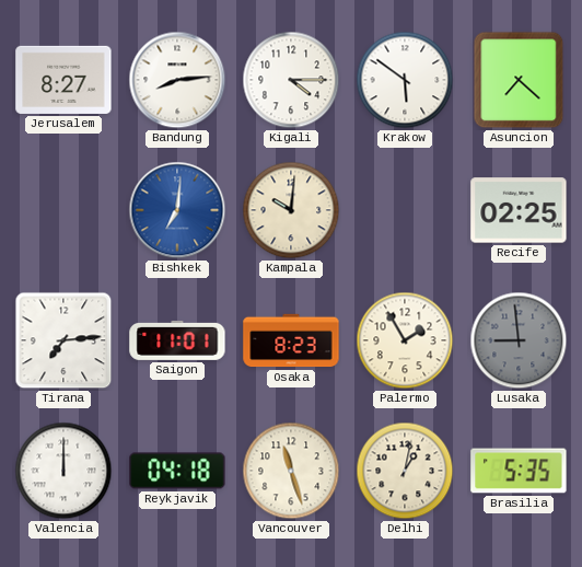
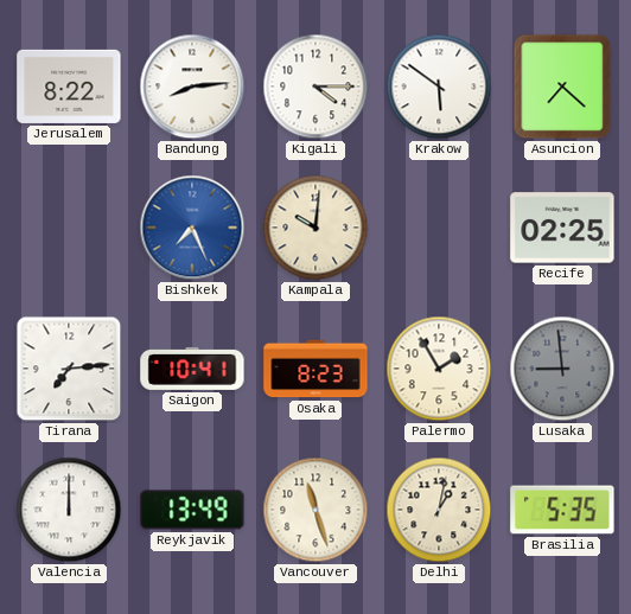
Jerusalem: 8:27 -> 8:22 (69, 87)
Bishkek: 7:01 -> 7:26 (192, 228)
Saigon: 11:01 -> 10:41 (192, 369)
Reykjavik: 04:18 -> 13:49 (192, 510)
